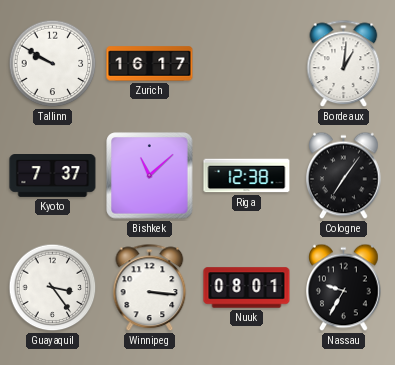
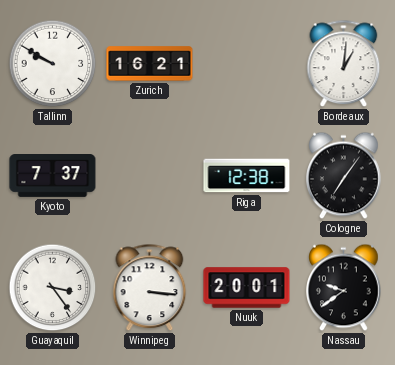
Zurich: 16:17 -> 16:21 (150, 64)
Bishkek: 11:08 -> none (150, 176)
Nuuk: 08:01 -> 20:01 (247, 288)
Nassau: 9:35 -> 9:39 (344, 288)
